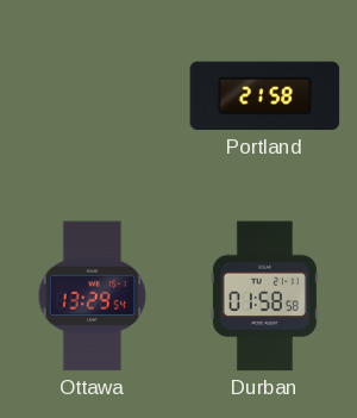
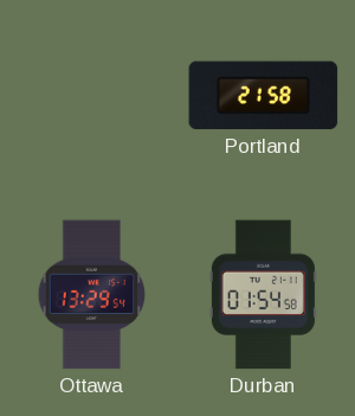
Durban: 01:58 -> 01:54 (263, 295)
